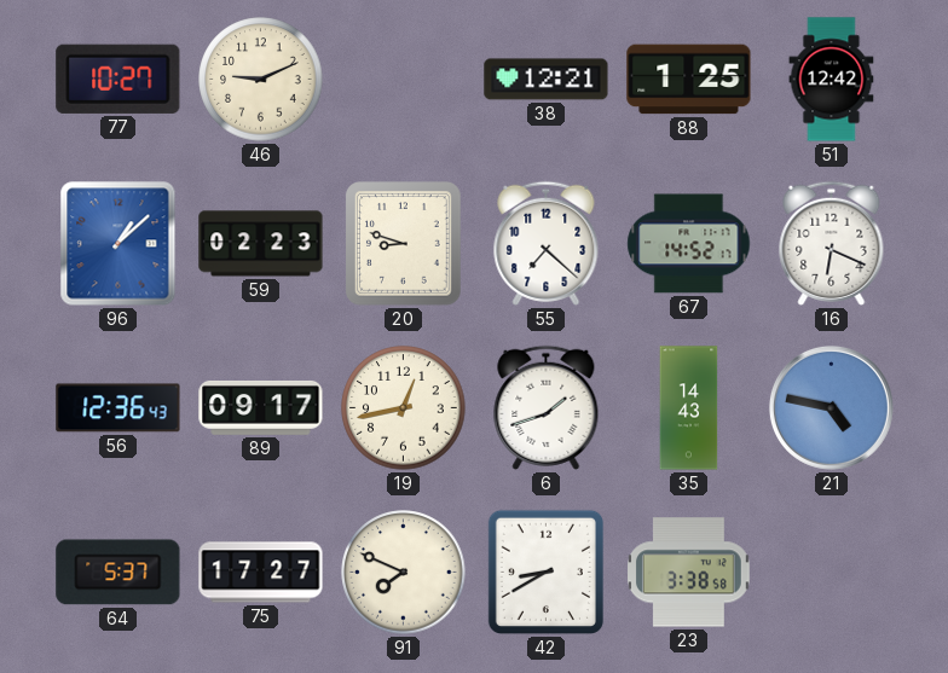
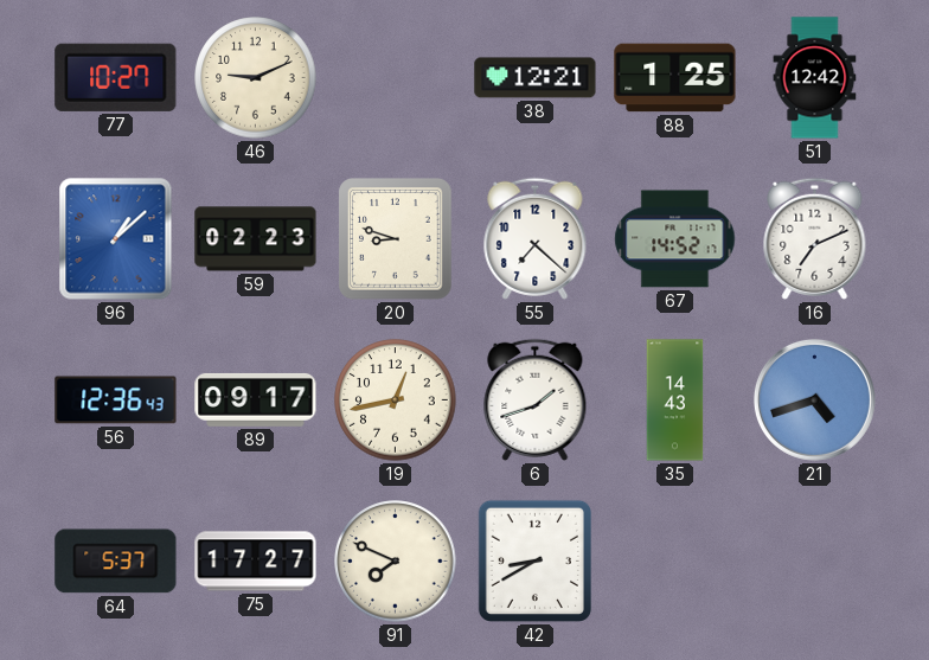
16: 6:19 -> 7:11 (815, 238)
21: 4:47 -> 4:42 (814, 399)
23: 3:38 -> none (689, 573)
